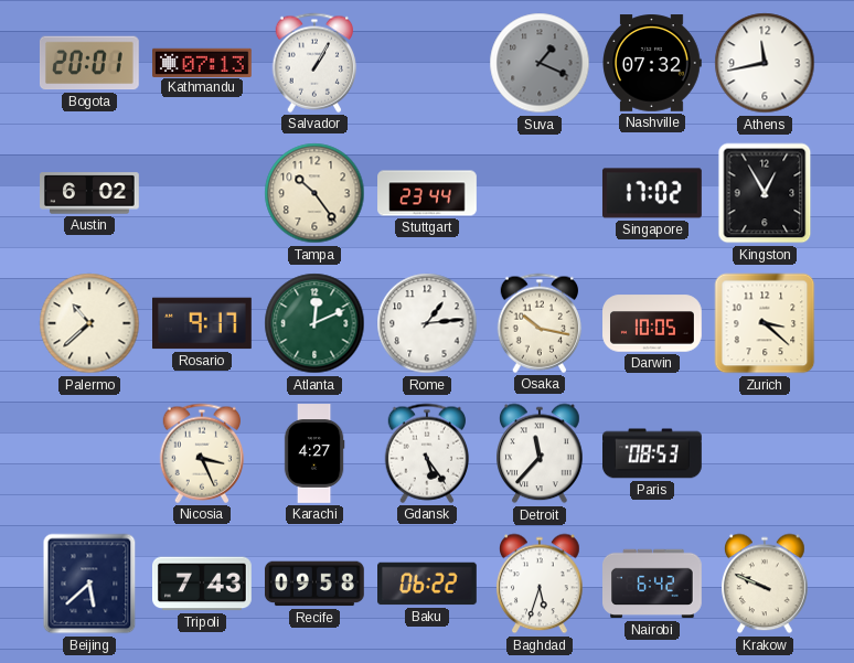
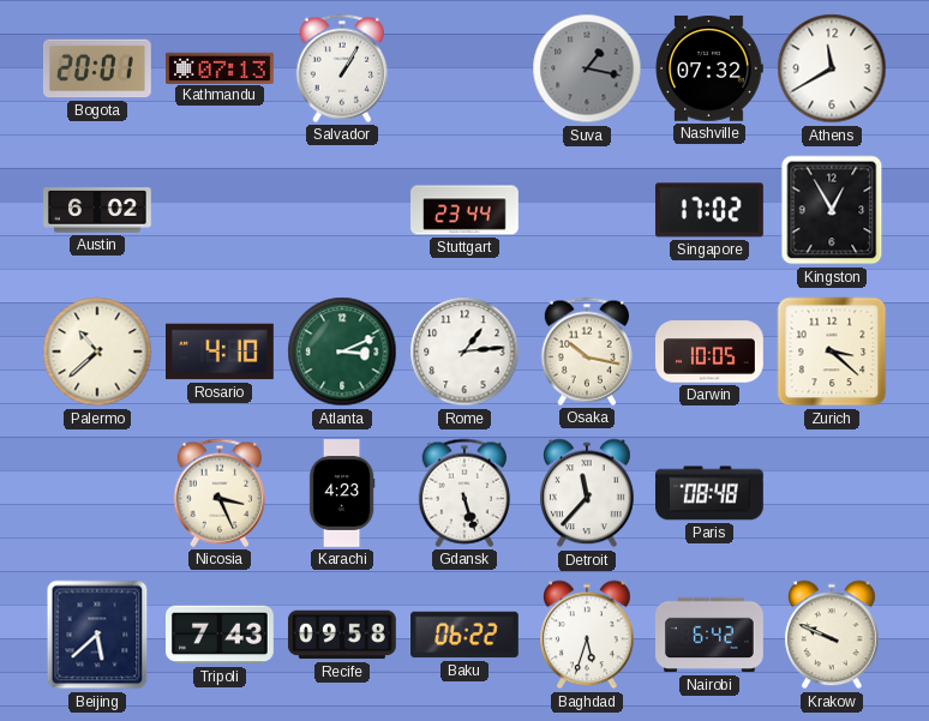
Suva: 1:19 -> 1:17 (587, 68)
Athens: 11:43 -> 11:40 (832, 68)
Tampa: 10:24 -> none (314, 193)
Rosario: 9:17 -> 4:10 (221, 352)
Atlanta: 12:11 -> 3:11 (342, 352)
Karachi: 4:27 -> 4:23 (342, 493)
Gdansk: 5:24 -> 5:27 (464, 493)
Paris: 08:53 -> 08:48 (711, 493)
